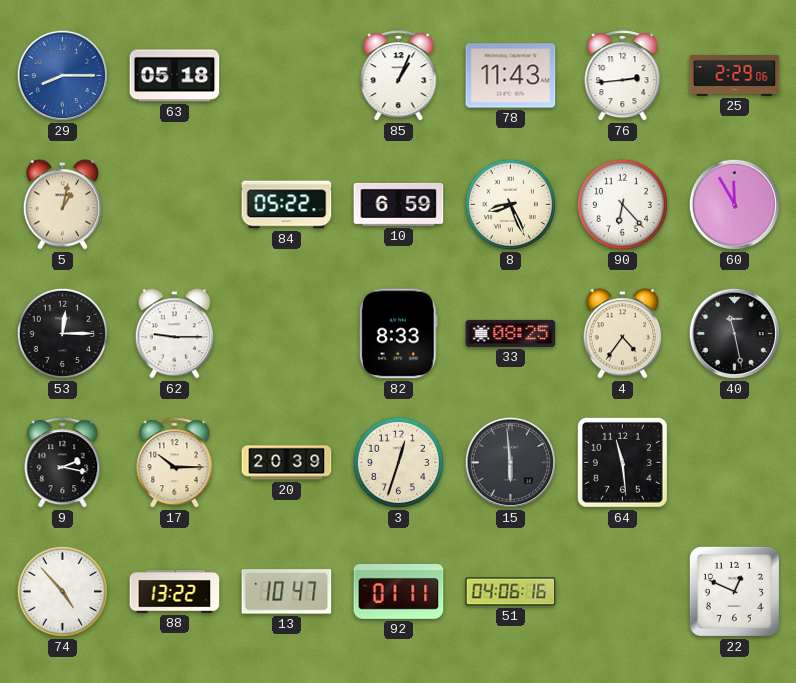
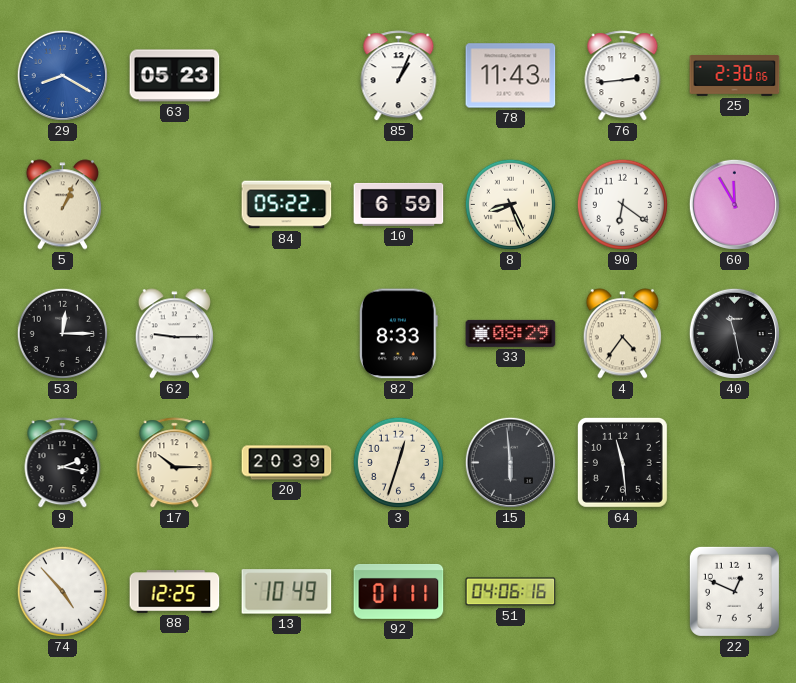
29: 8:15 -> 8:20 (62, 75)
63: 05:18 -> 05:23 (175, 76)
25: 2:29 -> 2:30 (735, 76)
5: 1:02 -> 1:04 (62, 205)
90: 6:23 -> 6:21 (622, 204)
33: 08:25 -> 08:29 (511, 333)
88: 13:22 -> 12:25 (175, 592)
13: 10:47 -> 10:49 (287, 592)
